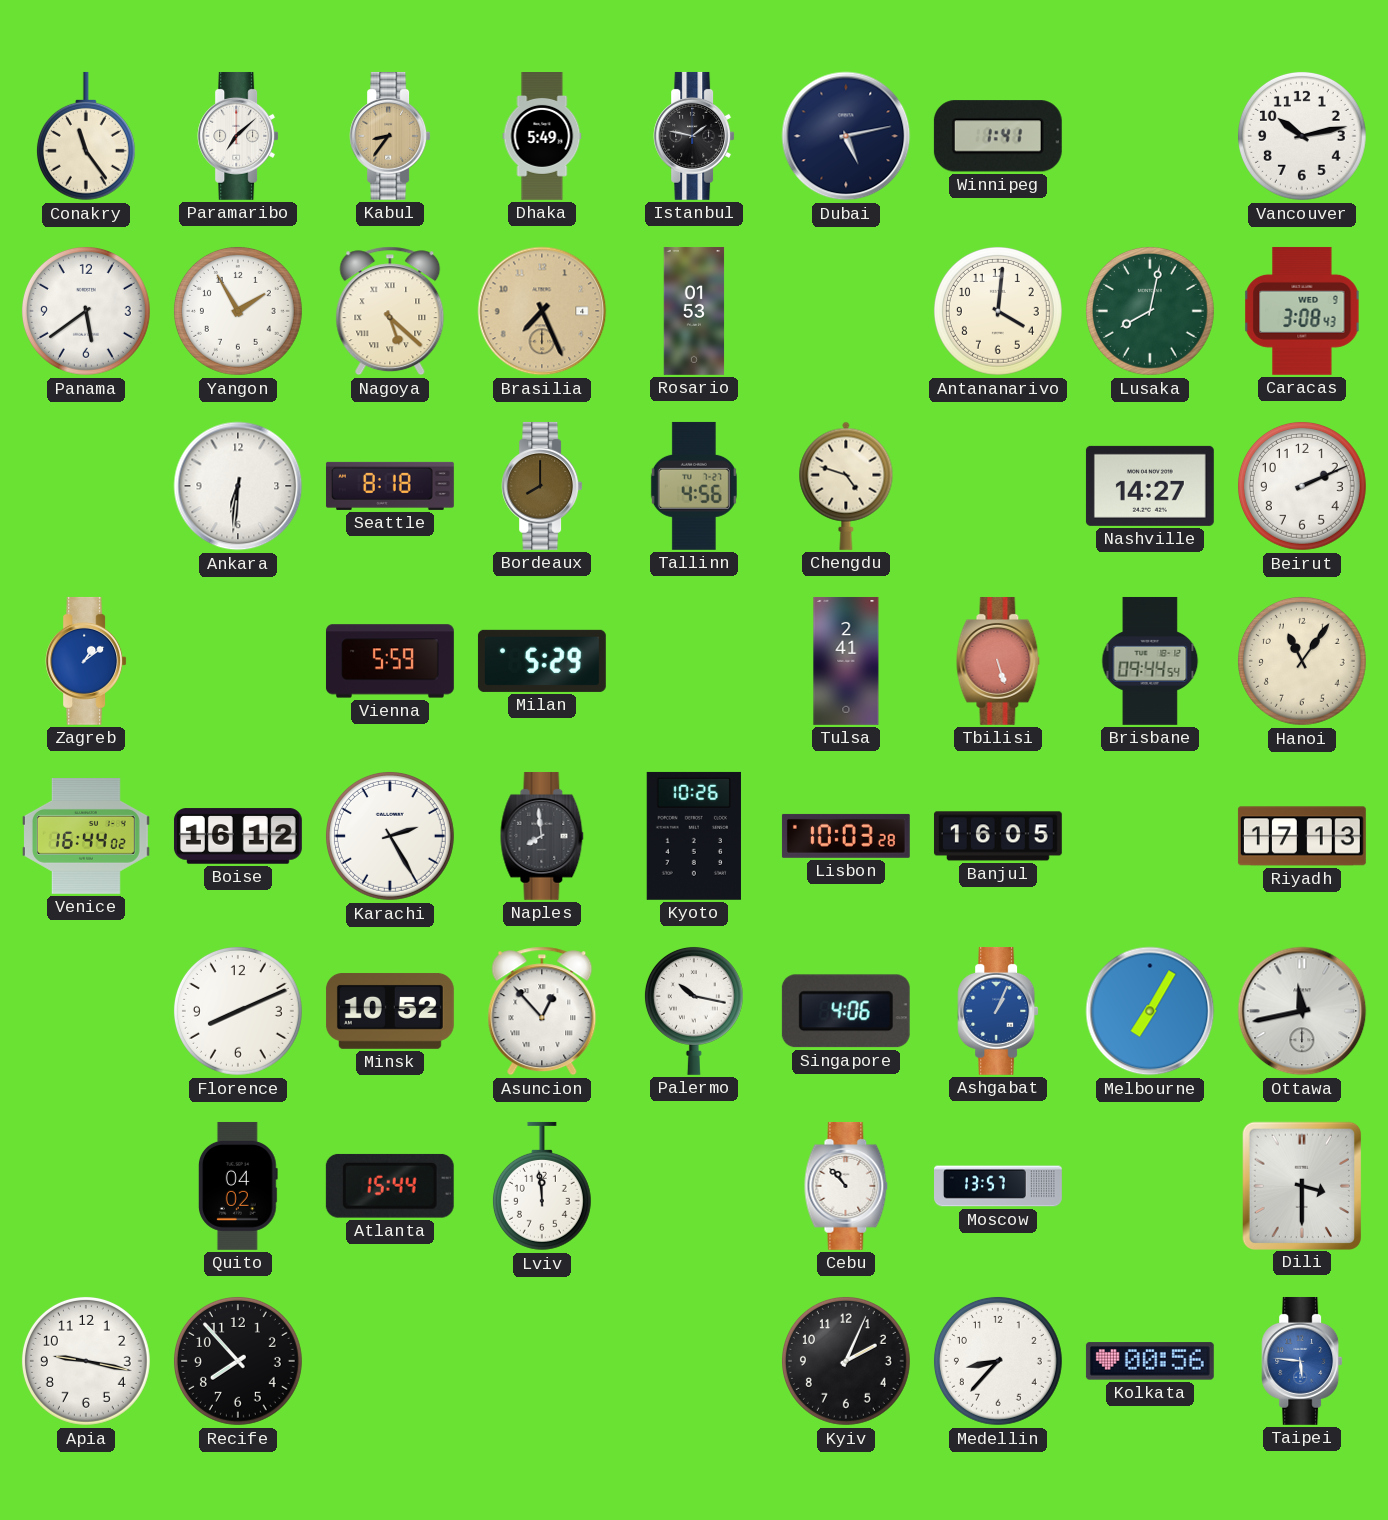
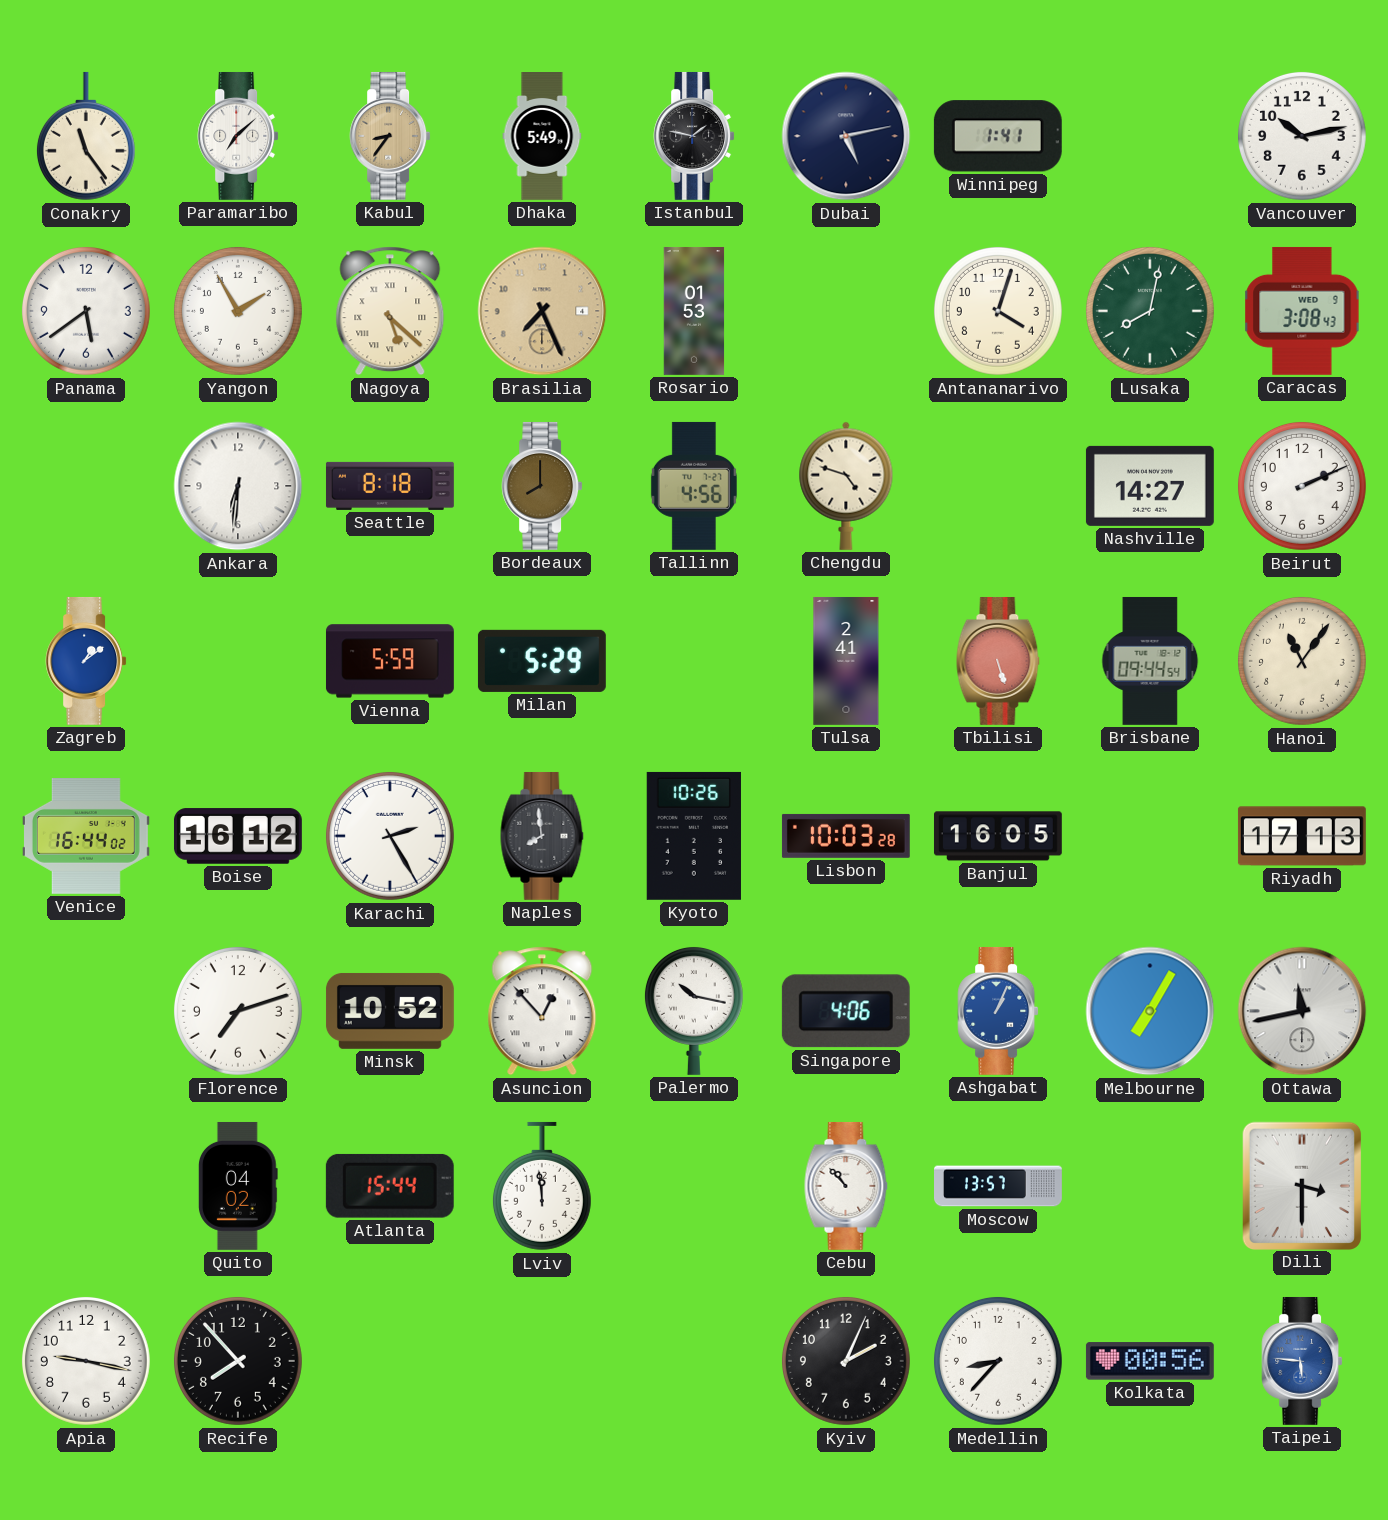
Antananarivo: 4:01 -> 4:03 (998, 311)
Florence: 8:11 -> 7:12 (238, 1011)
